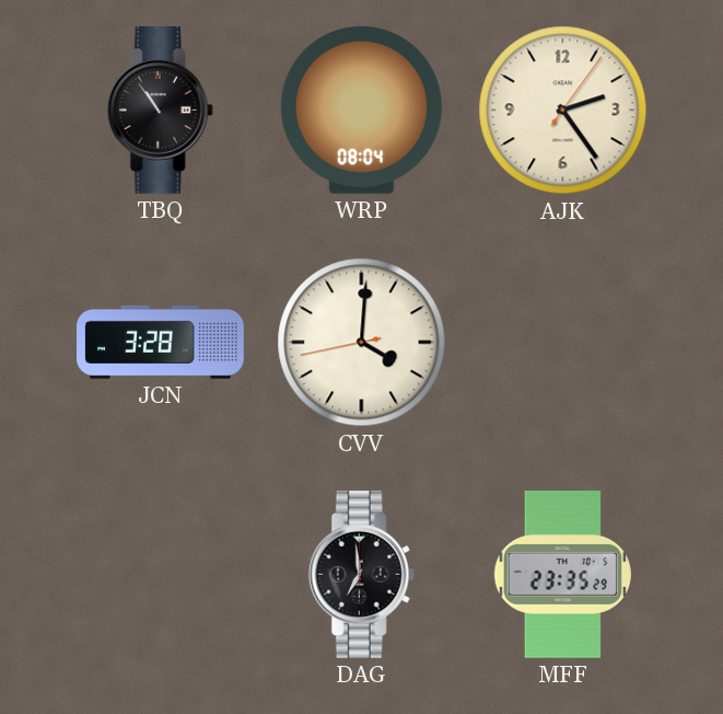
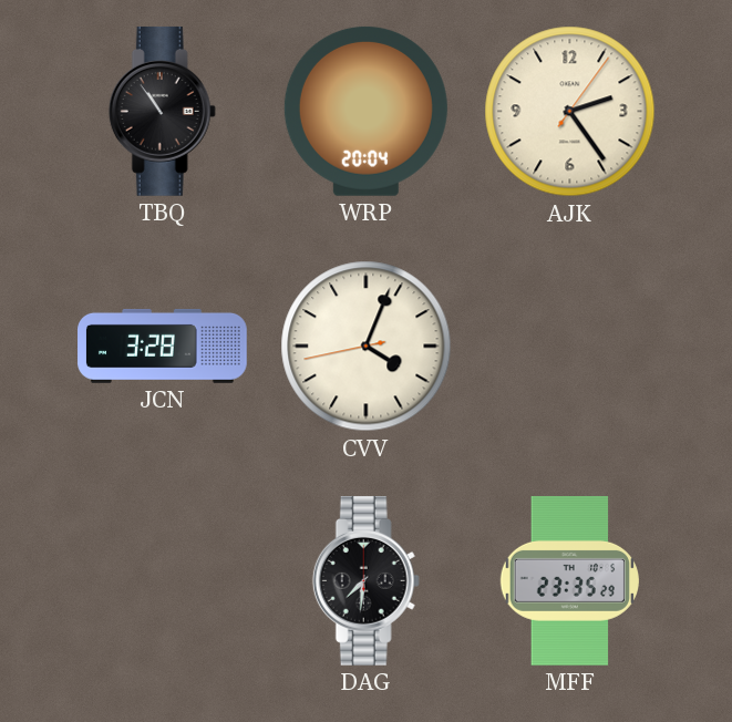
WRP: 08:04 -> 20:04 (365, 111)
CVV: 4:00 -> 4:03 (367, 347)
DAG: 6:59 -> 7:31 (365, 580)
